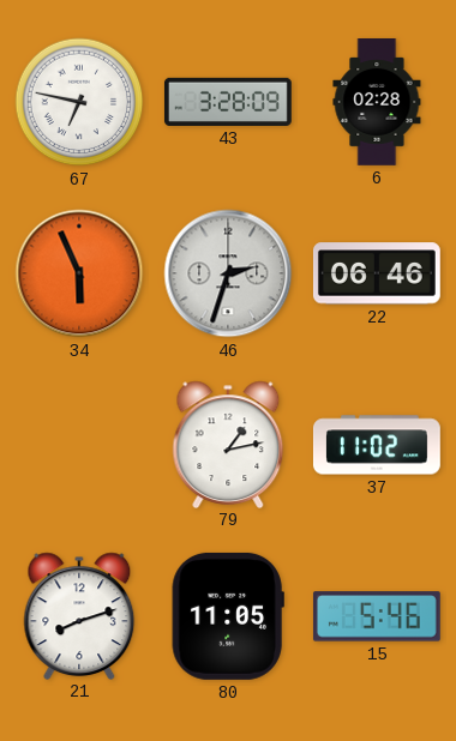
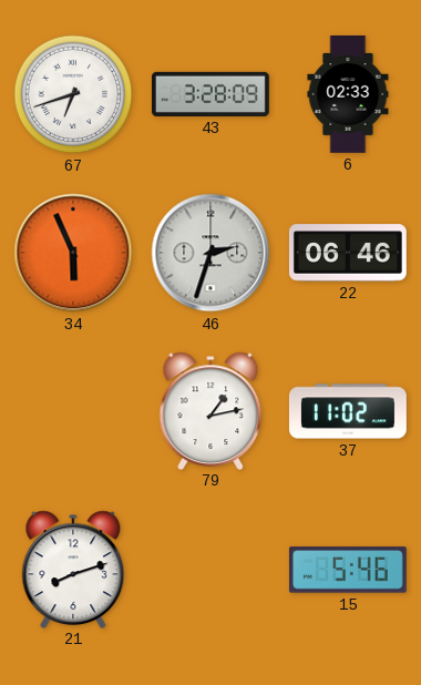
67: 6:47 -> 6:42 (73, 94)
6: 02:28 -> 02:33 (348, 95)
80: 11:05 -> none (228, 616)
